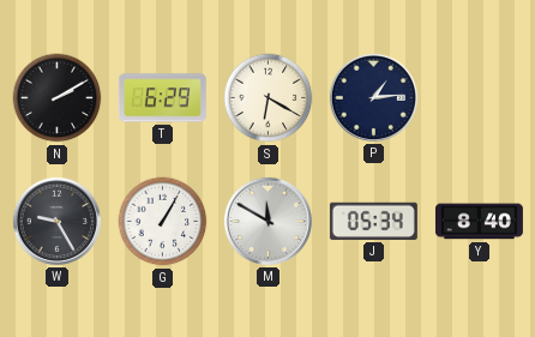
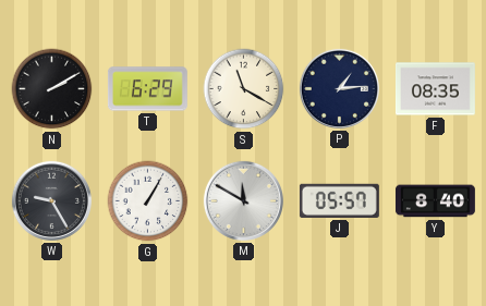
S: 6:20 -> 11:20 (244, 89)
F: none -> 08:35 (435, 89)
J: 05:34 -> 05:57 (339, 200)
